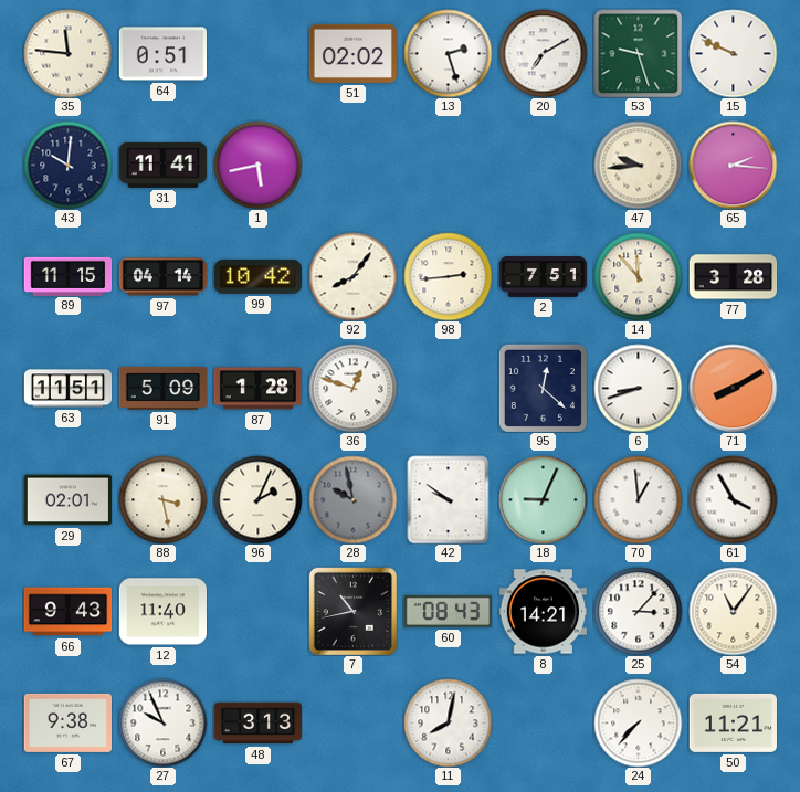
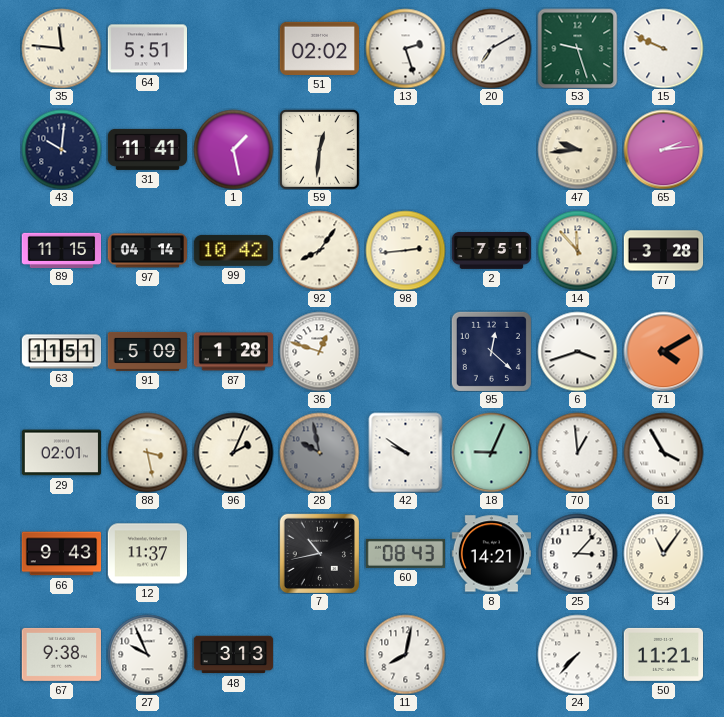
64: 0:51 -> 5:51 (147, 49)
1: 5:43 -> 1:28 (233, 149)
59: none -> 12:31 (320, 150)
65: 2:16 -> 2:14 (663, 149)
6: 8:42 -> 3:42 (577, 351)
71: 8:10 -> 4:10 (663, 351)
12: 11:40 -> 11:37 (147, 554)
